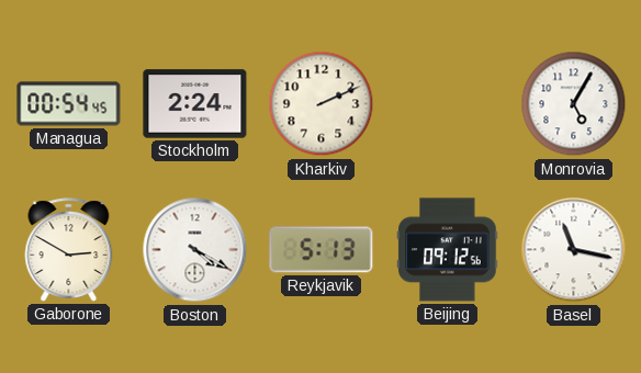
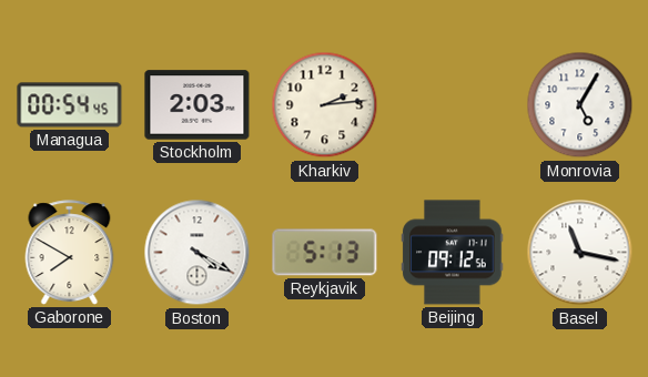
Stockholm: 2:24 -> 2:03 (198, 105)
Kharkiv: 2:11 -> 2:14 (325, 105)
Gaborone: 2:50 -> 7:50 (70, 253)
